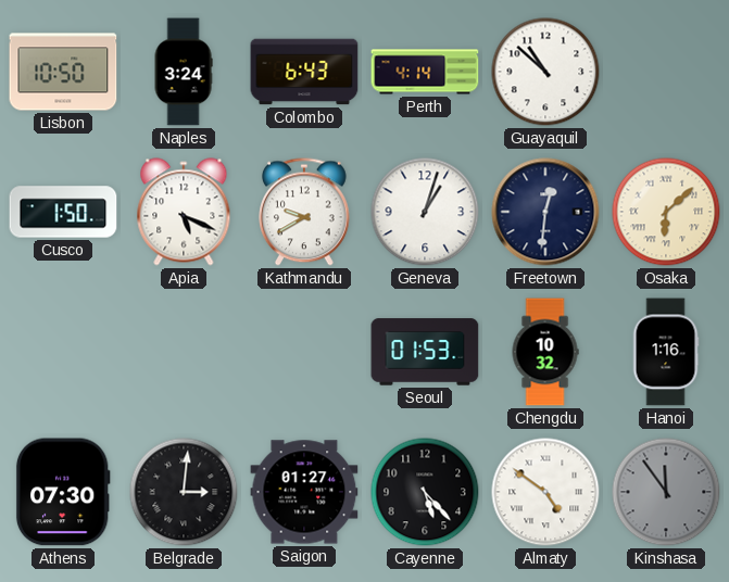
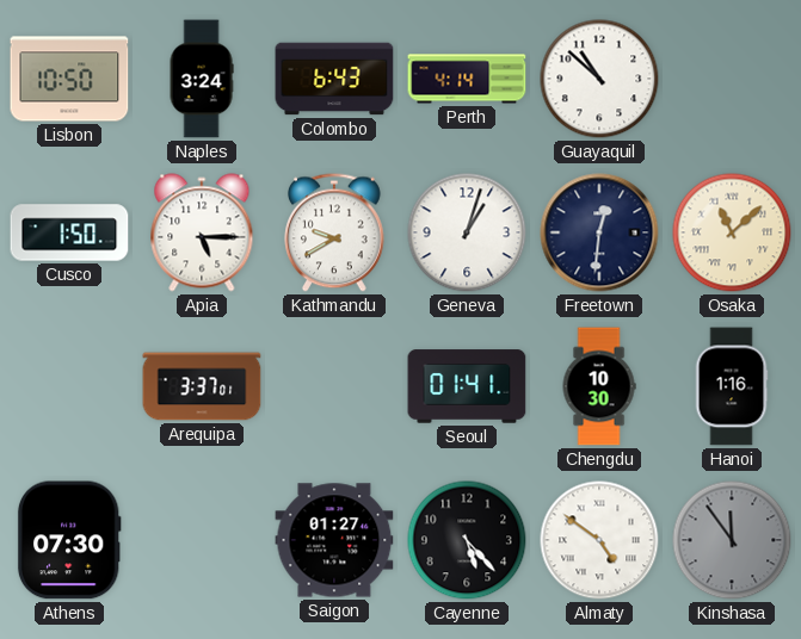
Apia: 5:19 -> 5:15 (202, 232)
Osaka: 6:08 -> 11:08 (732, 232)
Arequipa: none -> 3:37 (202, 386)
Seoul: 01:53 -> 01:41 (467, 386)
Chengdu: 10:32 -> 10:30 (599, 386)
Belgrade: 3:01 -> none (184, 492)
